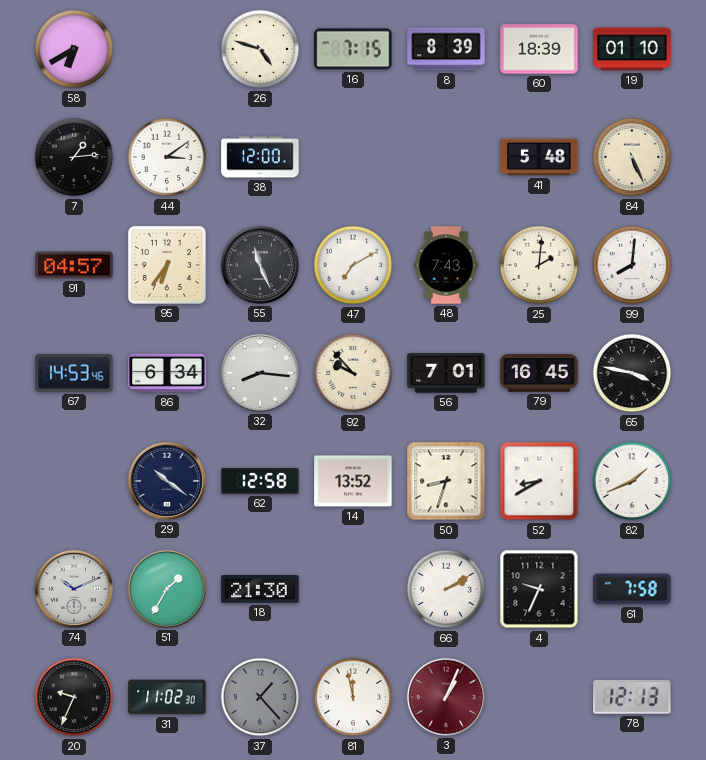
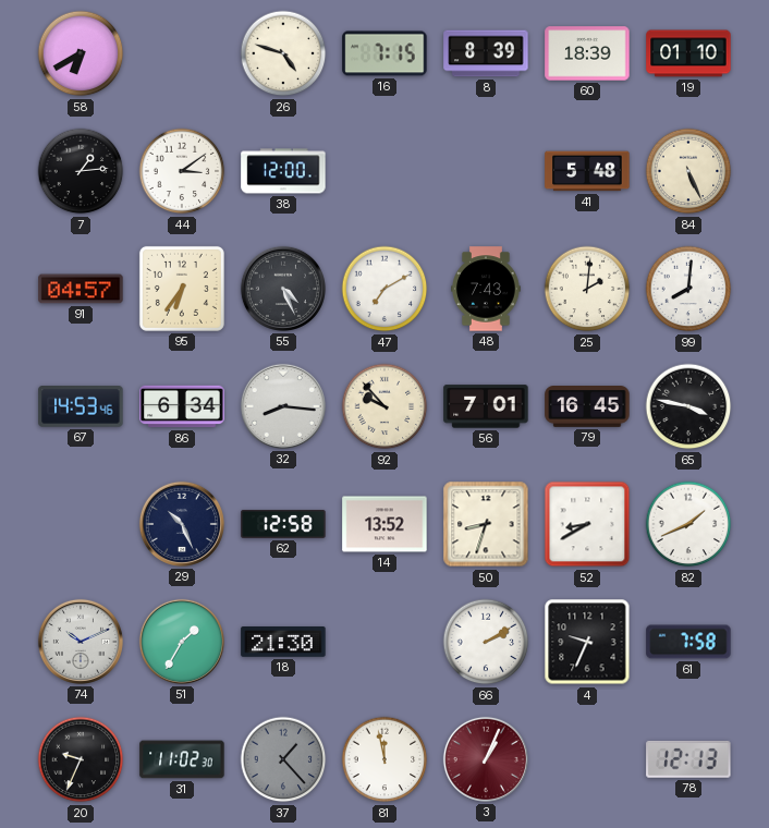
55: 11:26 -> 4:26 (283, 289)
29: 10:21 -> 10:26 (182, 524)
